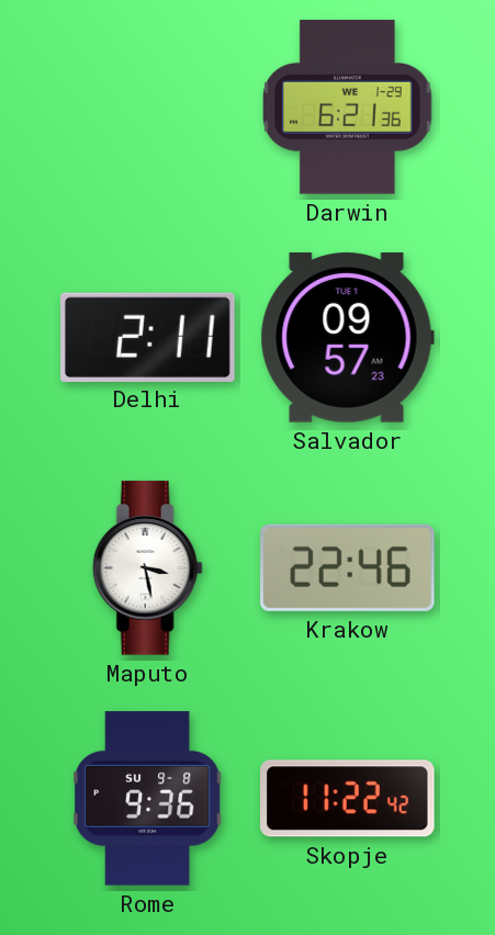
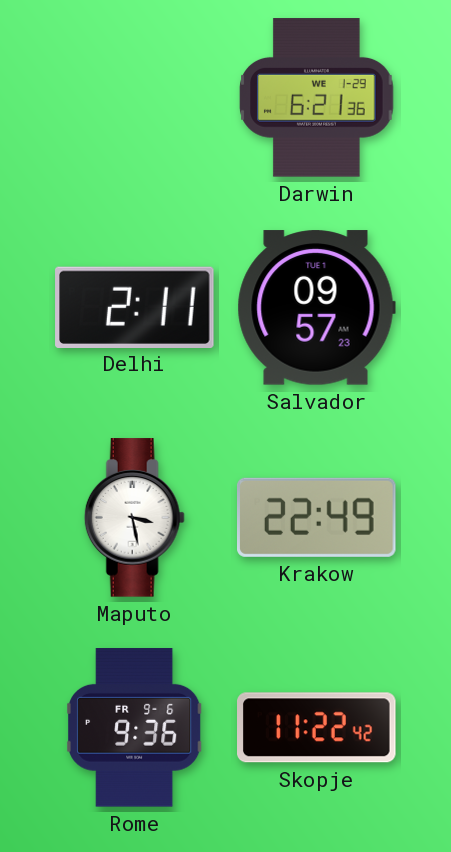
Krakow: 22:46 -> 22:49 (317, 517)
Rome date: SU 9-8 -> FR 9-6 (136, 728)
